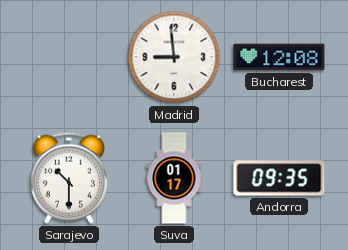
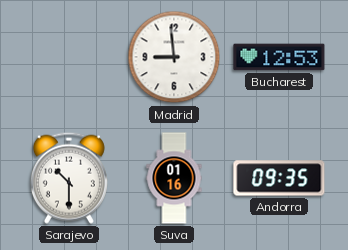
Bucharest: 12:08 -> 12:53 (279, 57)
Suva: 01:17 -> 01:16 (174, 178)
